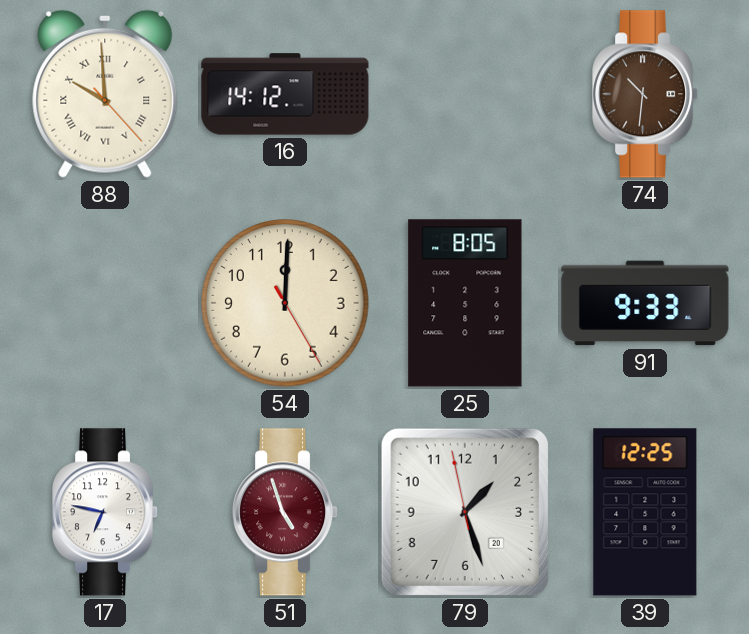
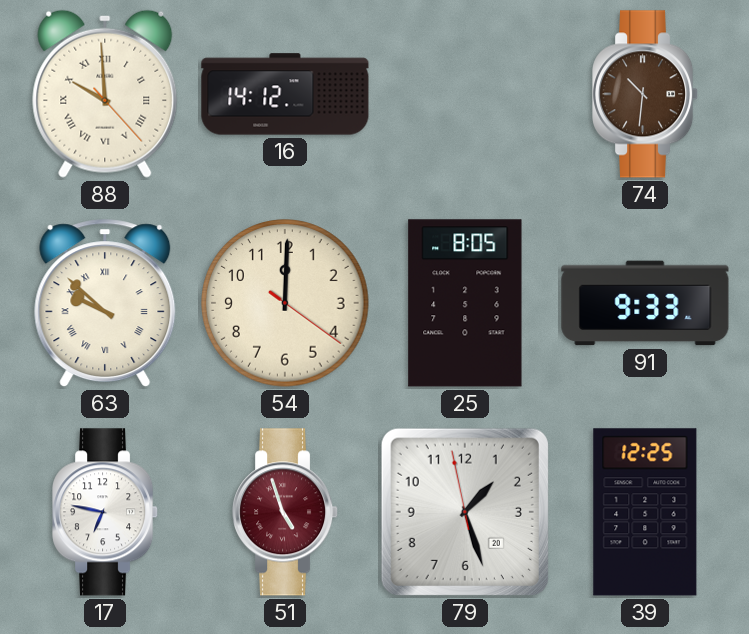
63: none -> 9:52 (105, 304)
54: 12:00:25 -> 12:00:21 (285, 303)
